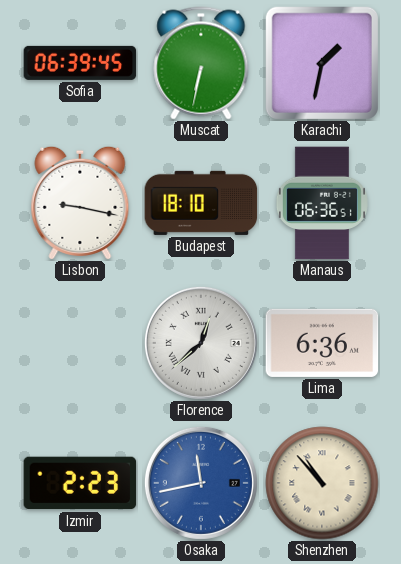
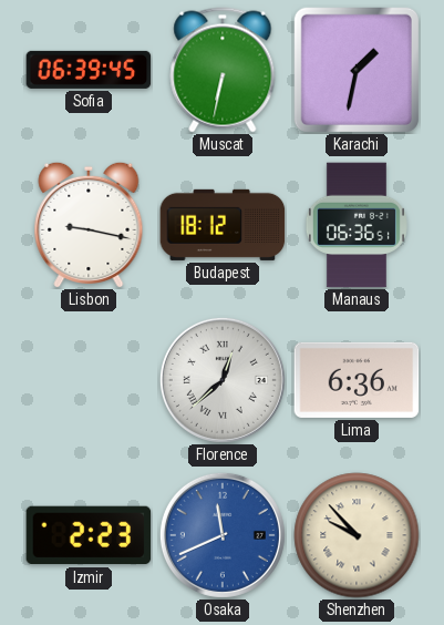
Budapest: 18:10 -> 18:12 (223, 225)
Osaka: 11:43 -> 11:41 (223, 535)
Shenzhen: 10:53 -> 9:53 (357, 535)
